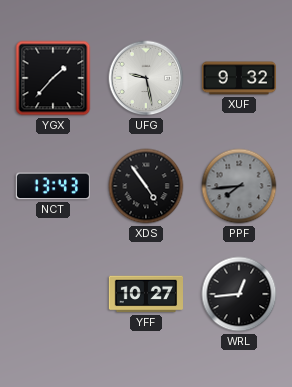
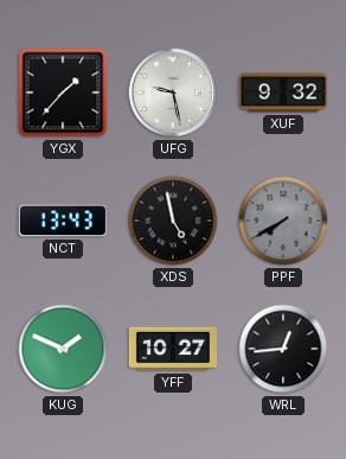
XDS: 4:54 -> 4:58 (173, 221)
PPF: 7:44 -> 7:40 (283, 221)
KUG: none -> 1:49 (63, 349)
